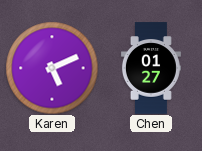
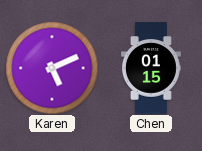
Chen: 01:27 -> 01:15 (151, 68)
